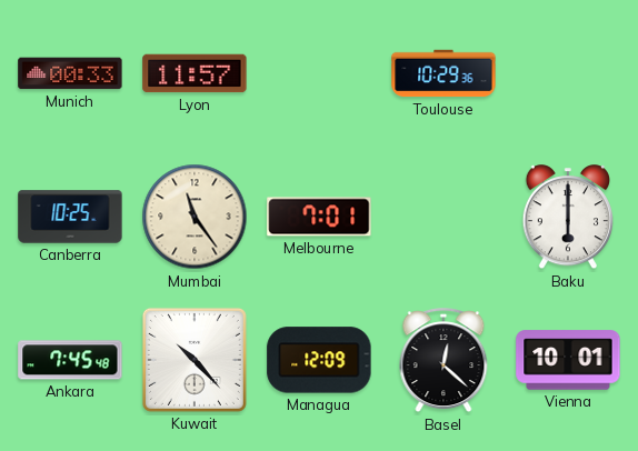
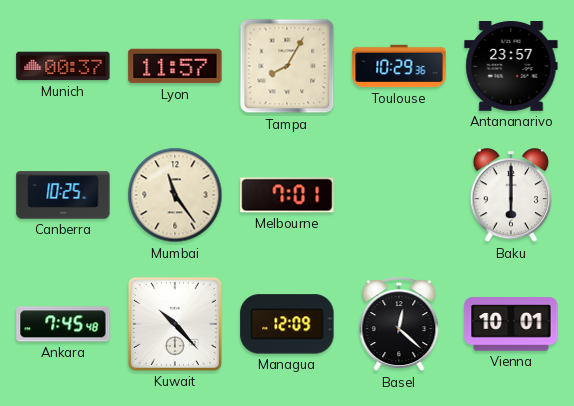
Munich: 00:33 -> 00:37 (63, 66)
Tampa: none -> 8:05 (287, 66)
Antananarivo: none -> 23:57 (511, 67)
